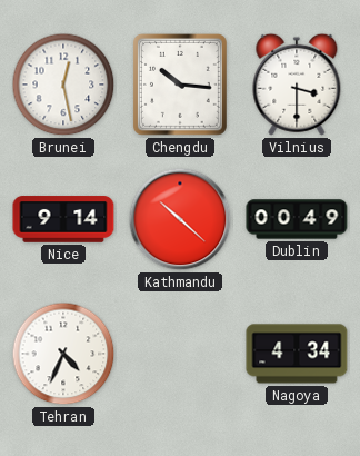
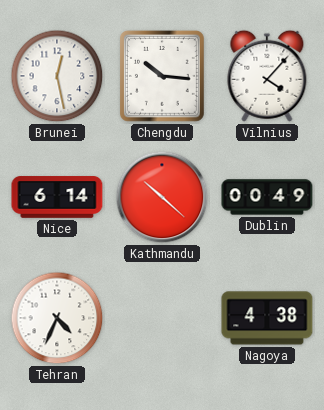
Vilnius: 3:30 -> 4:07 (267, 76)
Nice: 9:14 -> 6:14 (57, 197)
Nagoya: 4:34 -> 4:38 (267, 318)
